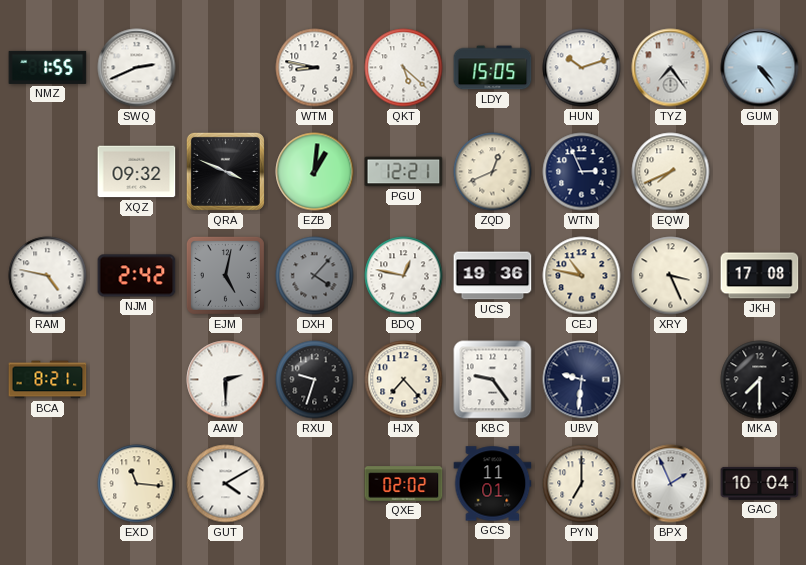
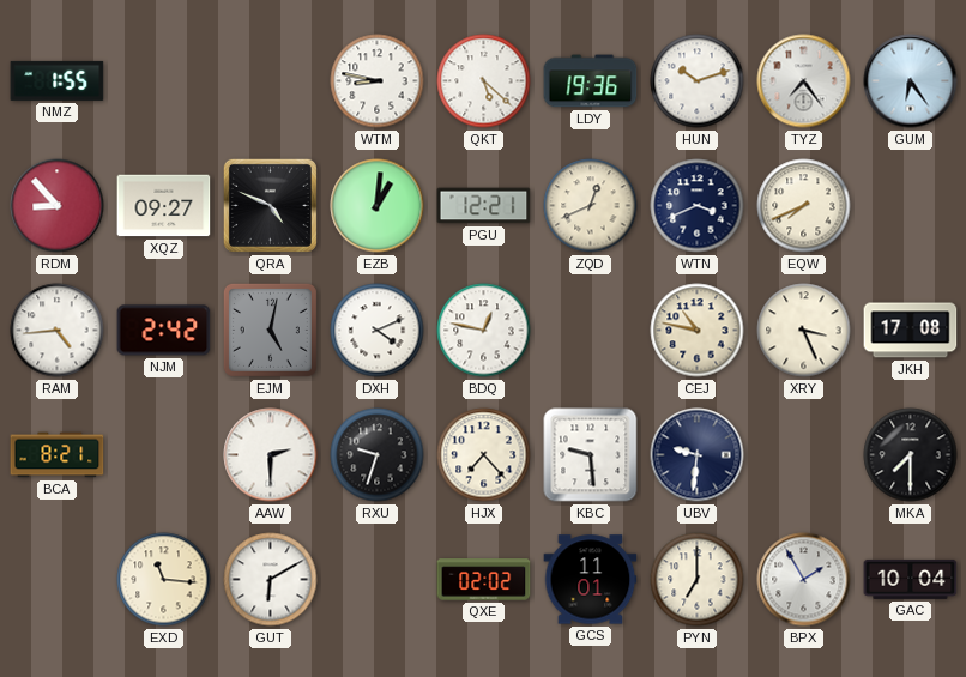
SWQ: 2:41 -> none (137, 68)
LDY: 15:05 -> 19:36 (591, 81)
GUM: 4:24 -> 6:24 (911, 81)
RDM: none -> 8:53 (58, 206)
XQZ: 09:32 -> 09:27 (164, 206)
QRA: 3:49 -> 4:49 (270, 205)
WTN: 2:56 -> 3:41 (698, 206)
RAM: 4:47 -> 4:44 (58, 331)
DXH: 4:07 -> 4:11 (378, 331)
DXH dial: grey -> white (378, 331)
UCS: 19:36 -> none (493, 276)
KBC: 9:24 -> 9:29 (591, 455)
GUT: 4:10 -> 6:10 (271, 580)
BPX: 1:56 -> 1:55 (804, 580)
